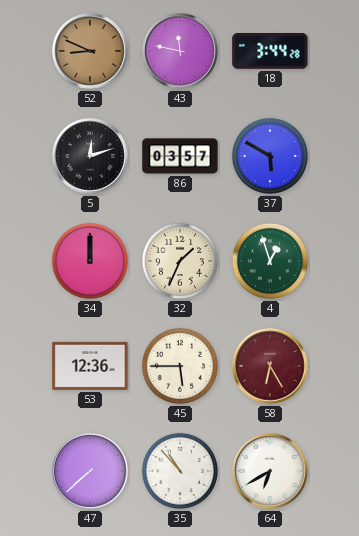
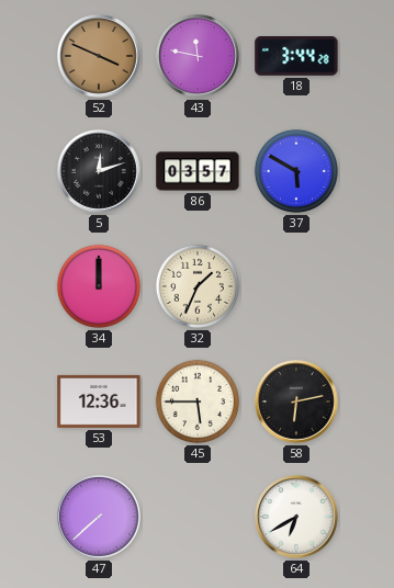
52: 8:49 -> 3:49 (100, 57)
4: 12:57 -> none (270, 261)
58: 6:25 -> 6:13 (297, 403)
58 dial: burgundy -> black (297, 403)
35: 10:53 -> none (180, 471)
